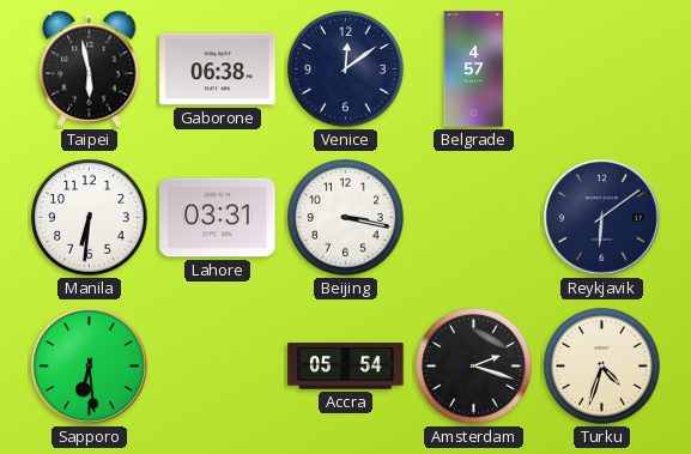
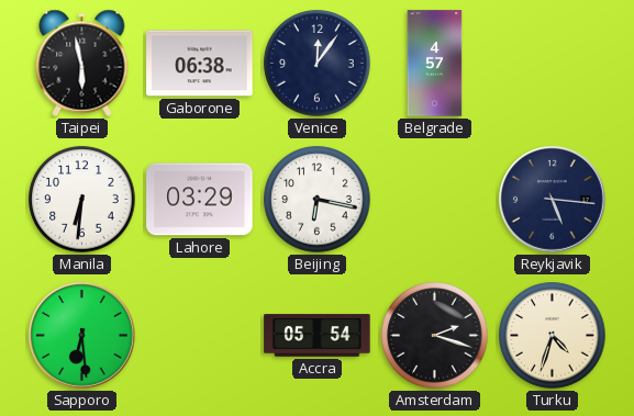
Venice: 12:09 -> 12:06 (318, 64)
Lahore: 03:31 -> 03:29 (200, 200)
Beijing: 3:17 -> 6:17 (318, 200)
Reykjavik: 6:09 -> 5:16 (553, 200)
